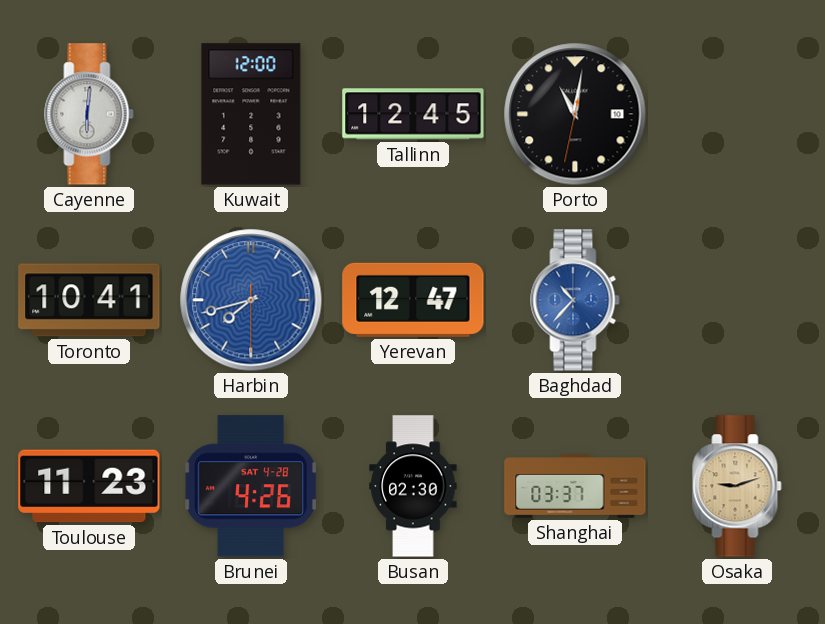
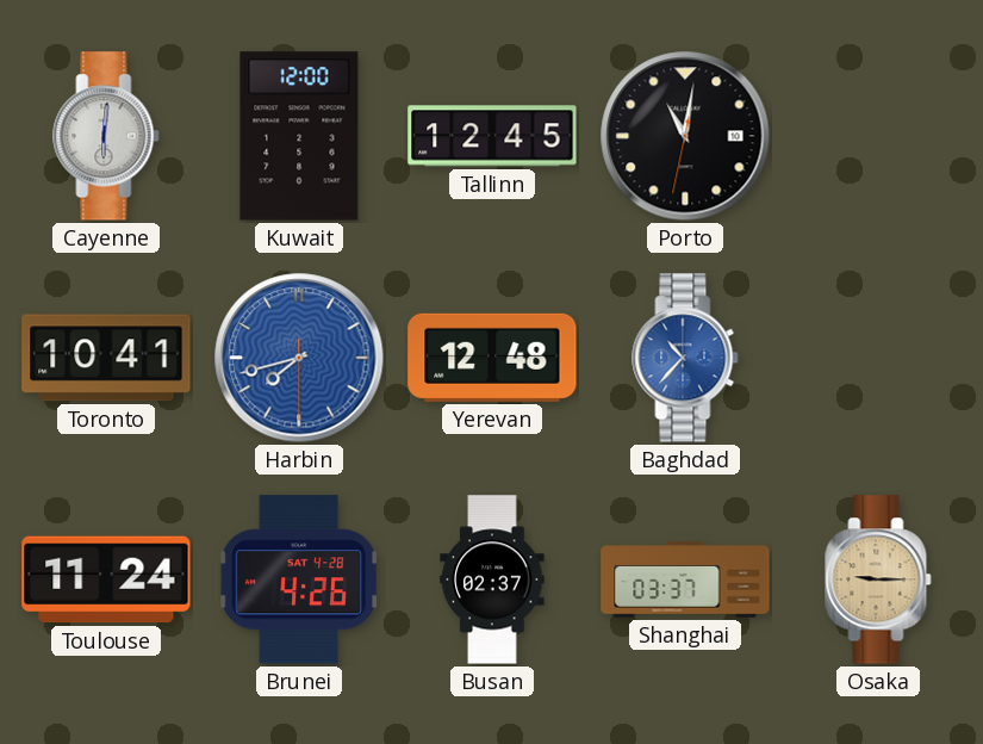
Yerevan: 12:47 -> 12:48 (492, 358)
Toulouse: 11:23 -> 11:24 (106, 579)
Busan: 02:30 -> 02:37 (492, 579)
Osaka: 9:12 -> 9:15 (878, 579)
